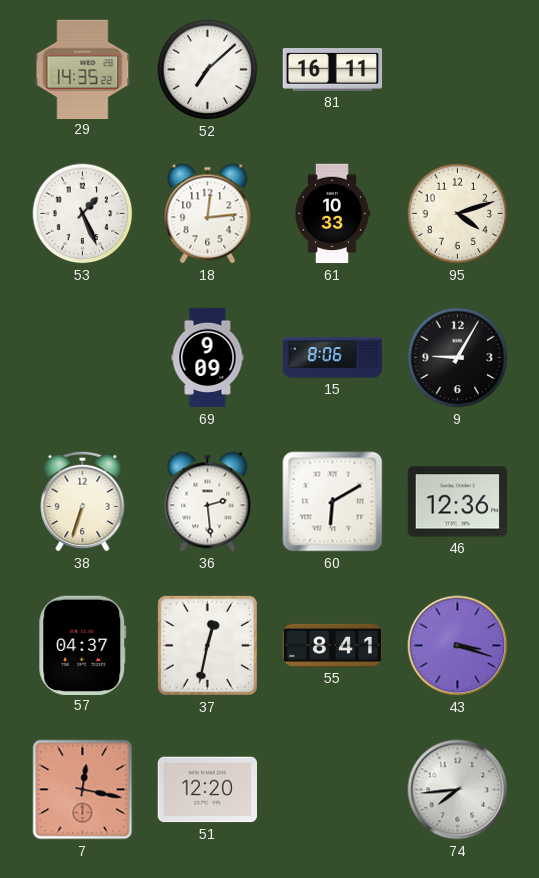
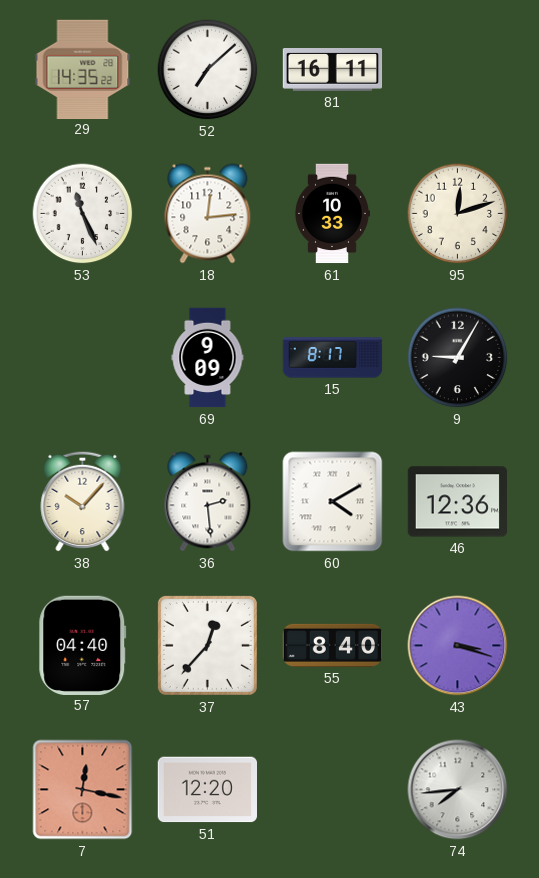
53: 1:26 -> 11:26 (83, 214)
95: 4:12 -> 12:12 (458, 214)
15: 8:06 -> 8:17 (333, 358)
38: 6:33 -> 10:07 (83, 501)
60: 6:10 -> 4:10 (333, 502)
57: 04:37 -> 04:40 (83, 645)
37: 12:32 -> 12:37 (207, 645)
55: 8:41 -> 8:40 (333, 645)
